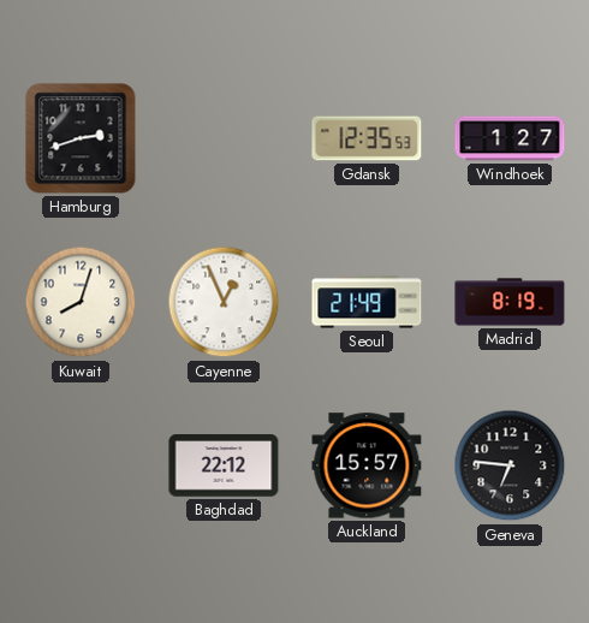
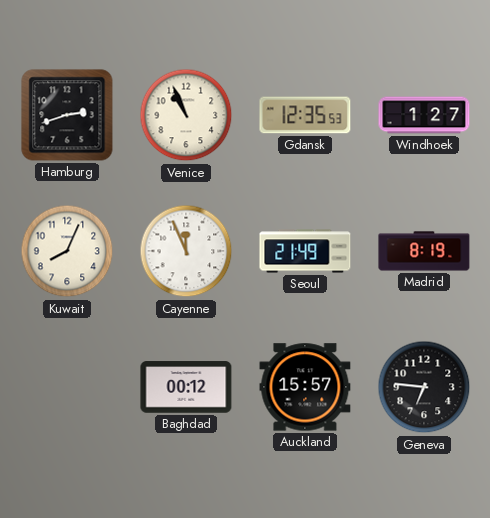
Venice: none -> 10:56 (186, 115)
Kuwait: 8:03 -> 8:04 (67, 251)
Cayenne: 12:56 -> 11:56 (186, 251)
Baghdad: 22:12 -> 00:12 (186, 387)
